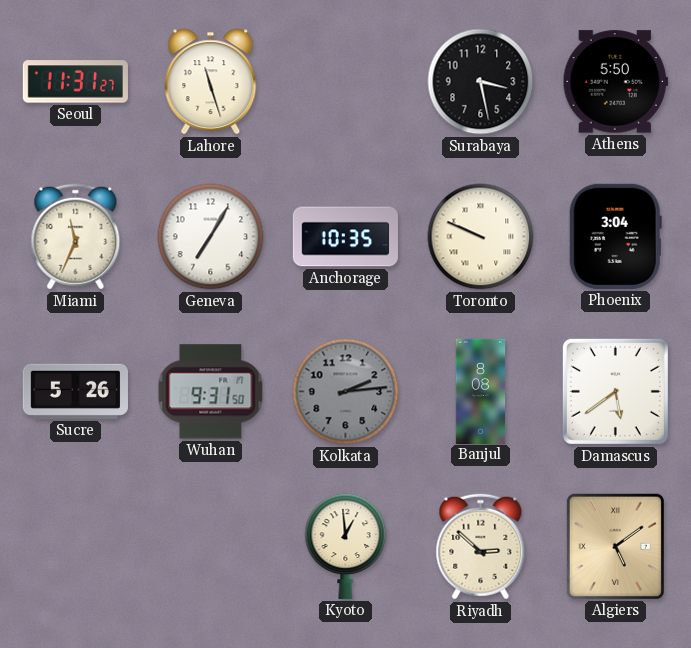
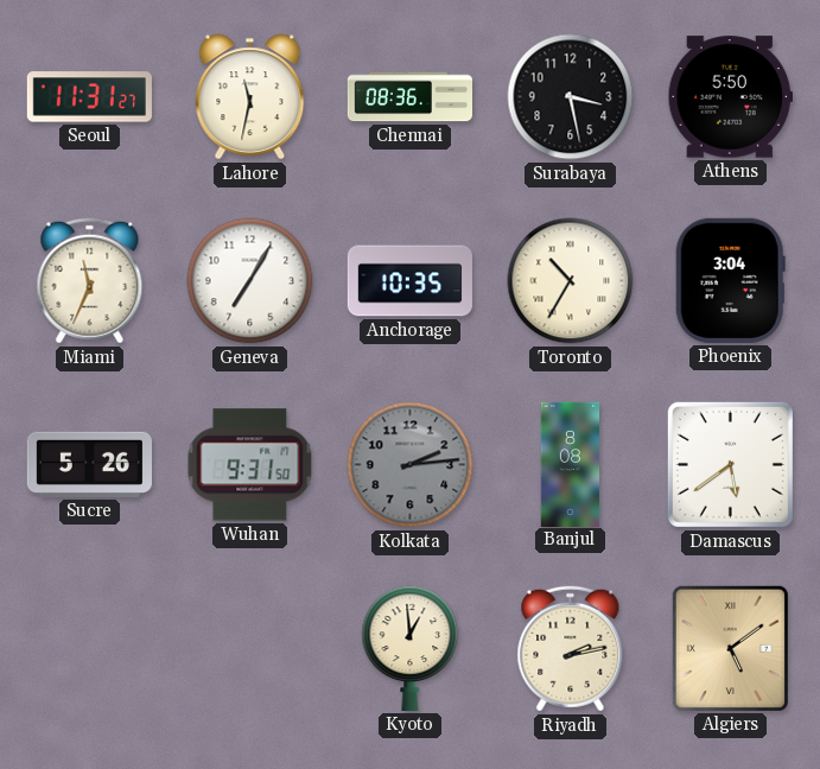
Lahore: 11:27 -> 11:32 (250, 97)
Chennai: none -> 08:36 (409, 97)
Toronto: 9:49 -> 10:35 (571, 281)
Riyadh: 2:52 -> 2:13 (571, 649)
